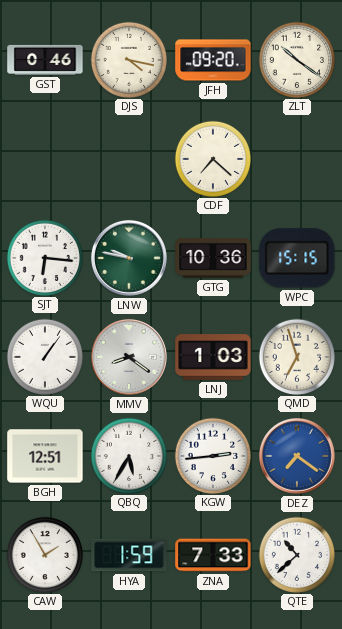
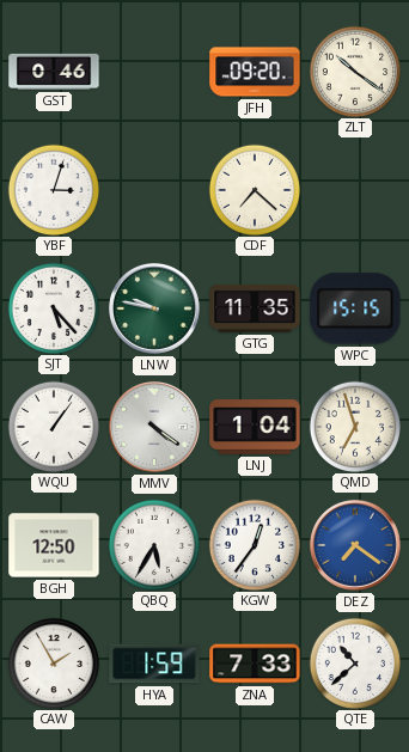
DJS: 4:17 -> none (128, 59)
YBF: none -> 3:03 (53, 189)
SJT: 6:16 -> 5:23 (53, 307)
GTG: 10:36 -> 11:35 (255, 308)
MMV: 8:21 -> 4:21 (154, 427)
LNJ: 1:03 -> 1:04 (255, 427)
BGH: 12:51 -> 12:50 (54, 545)
KGW: 2:44 -> 12:36 (254, 544)
